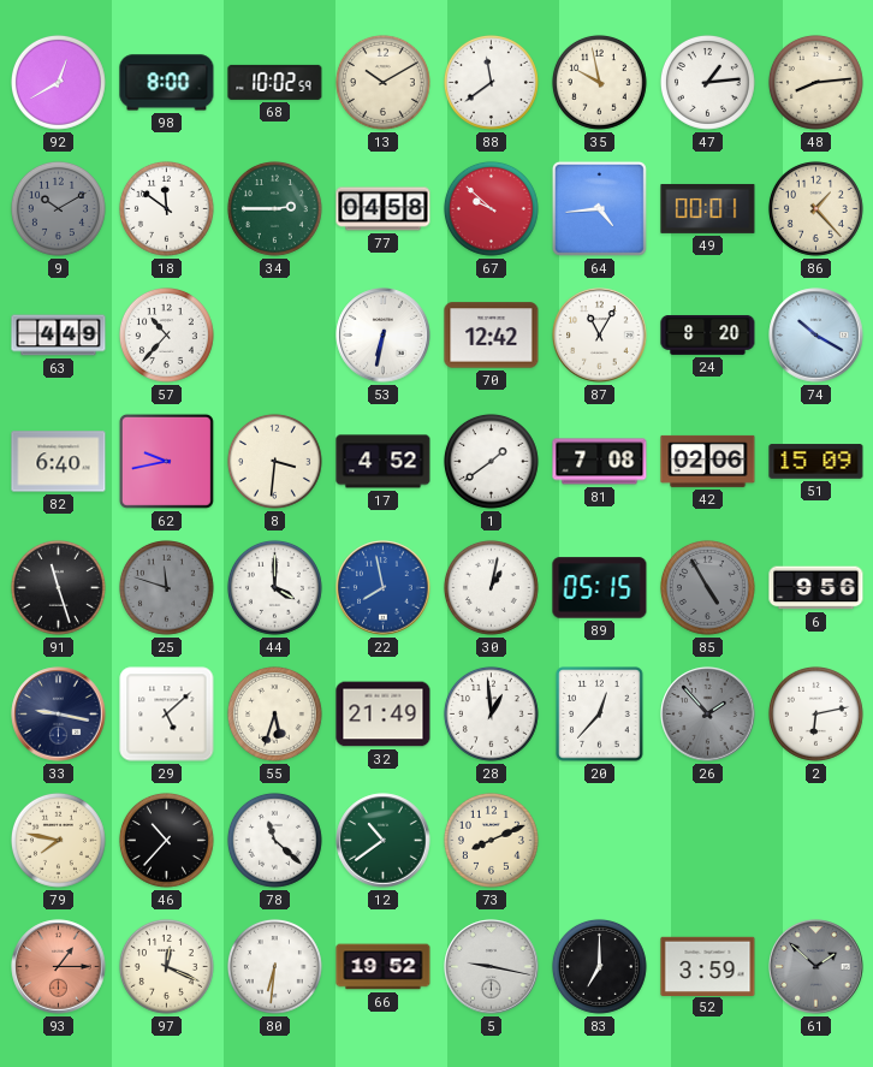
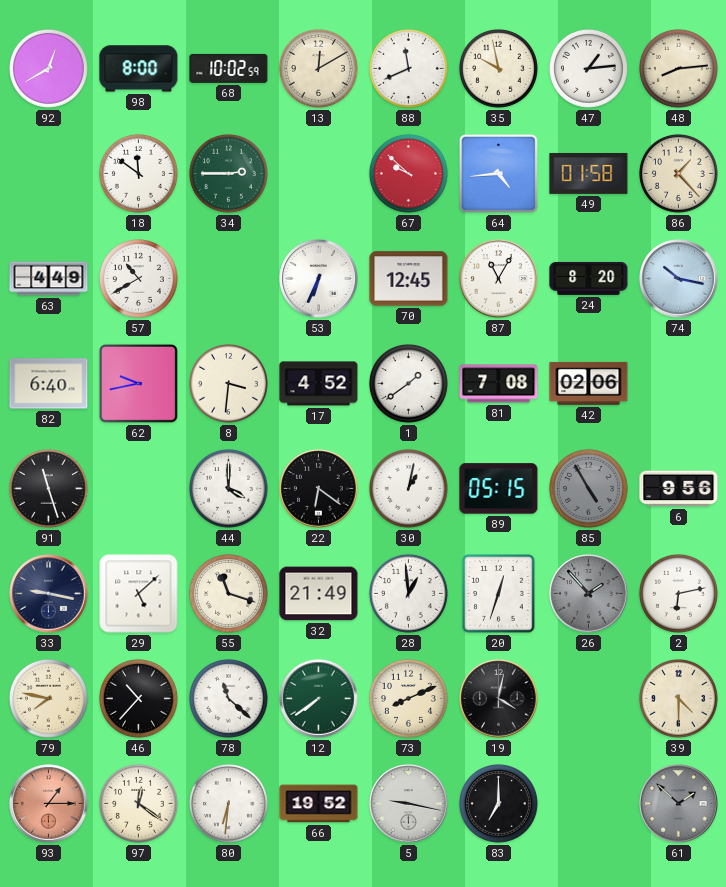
13: 10:10 -> 12:10 (318, 68)
88: 11:39 -> 11:41 (408, 68)
9: 10:10 -> none (58, 208)
77: 04:58 -> none (384, 209)
49: 00:01 -> 01:58 (589, 173)
57: 10:37 -> 10:40 (138, 278)
53: 6:32 -> 6:34 (319, 279)
70: 12:42 -> 12:45 (409, 279)
74: 10:20 -> 10:17 (679, 279)
51: 15:09 -> none (816, 462)
25: 11:48 -> none (166, 587)
22: 7:58 -> 6:21 (319, 489)
22 dial: blue -> black (319, 489)
55: 5:33 -> 11:18 (228, 593)
20: 12:37 -> 12:33 (499, 594)
12: 10:39 -> 7:39 (319, 699)
19: none -> 4:02 (499, 699)
39: none -> 4:30 (678, 698)
97: 12:19 -> 12:21 (138, 803)
52: 3:59 -> none (708, 966)
